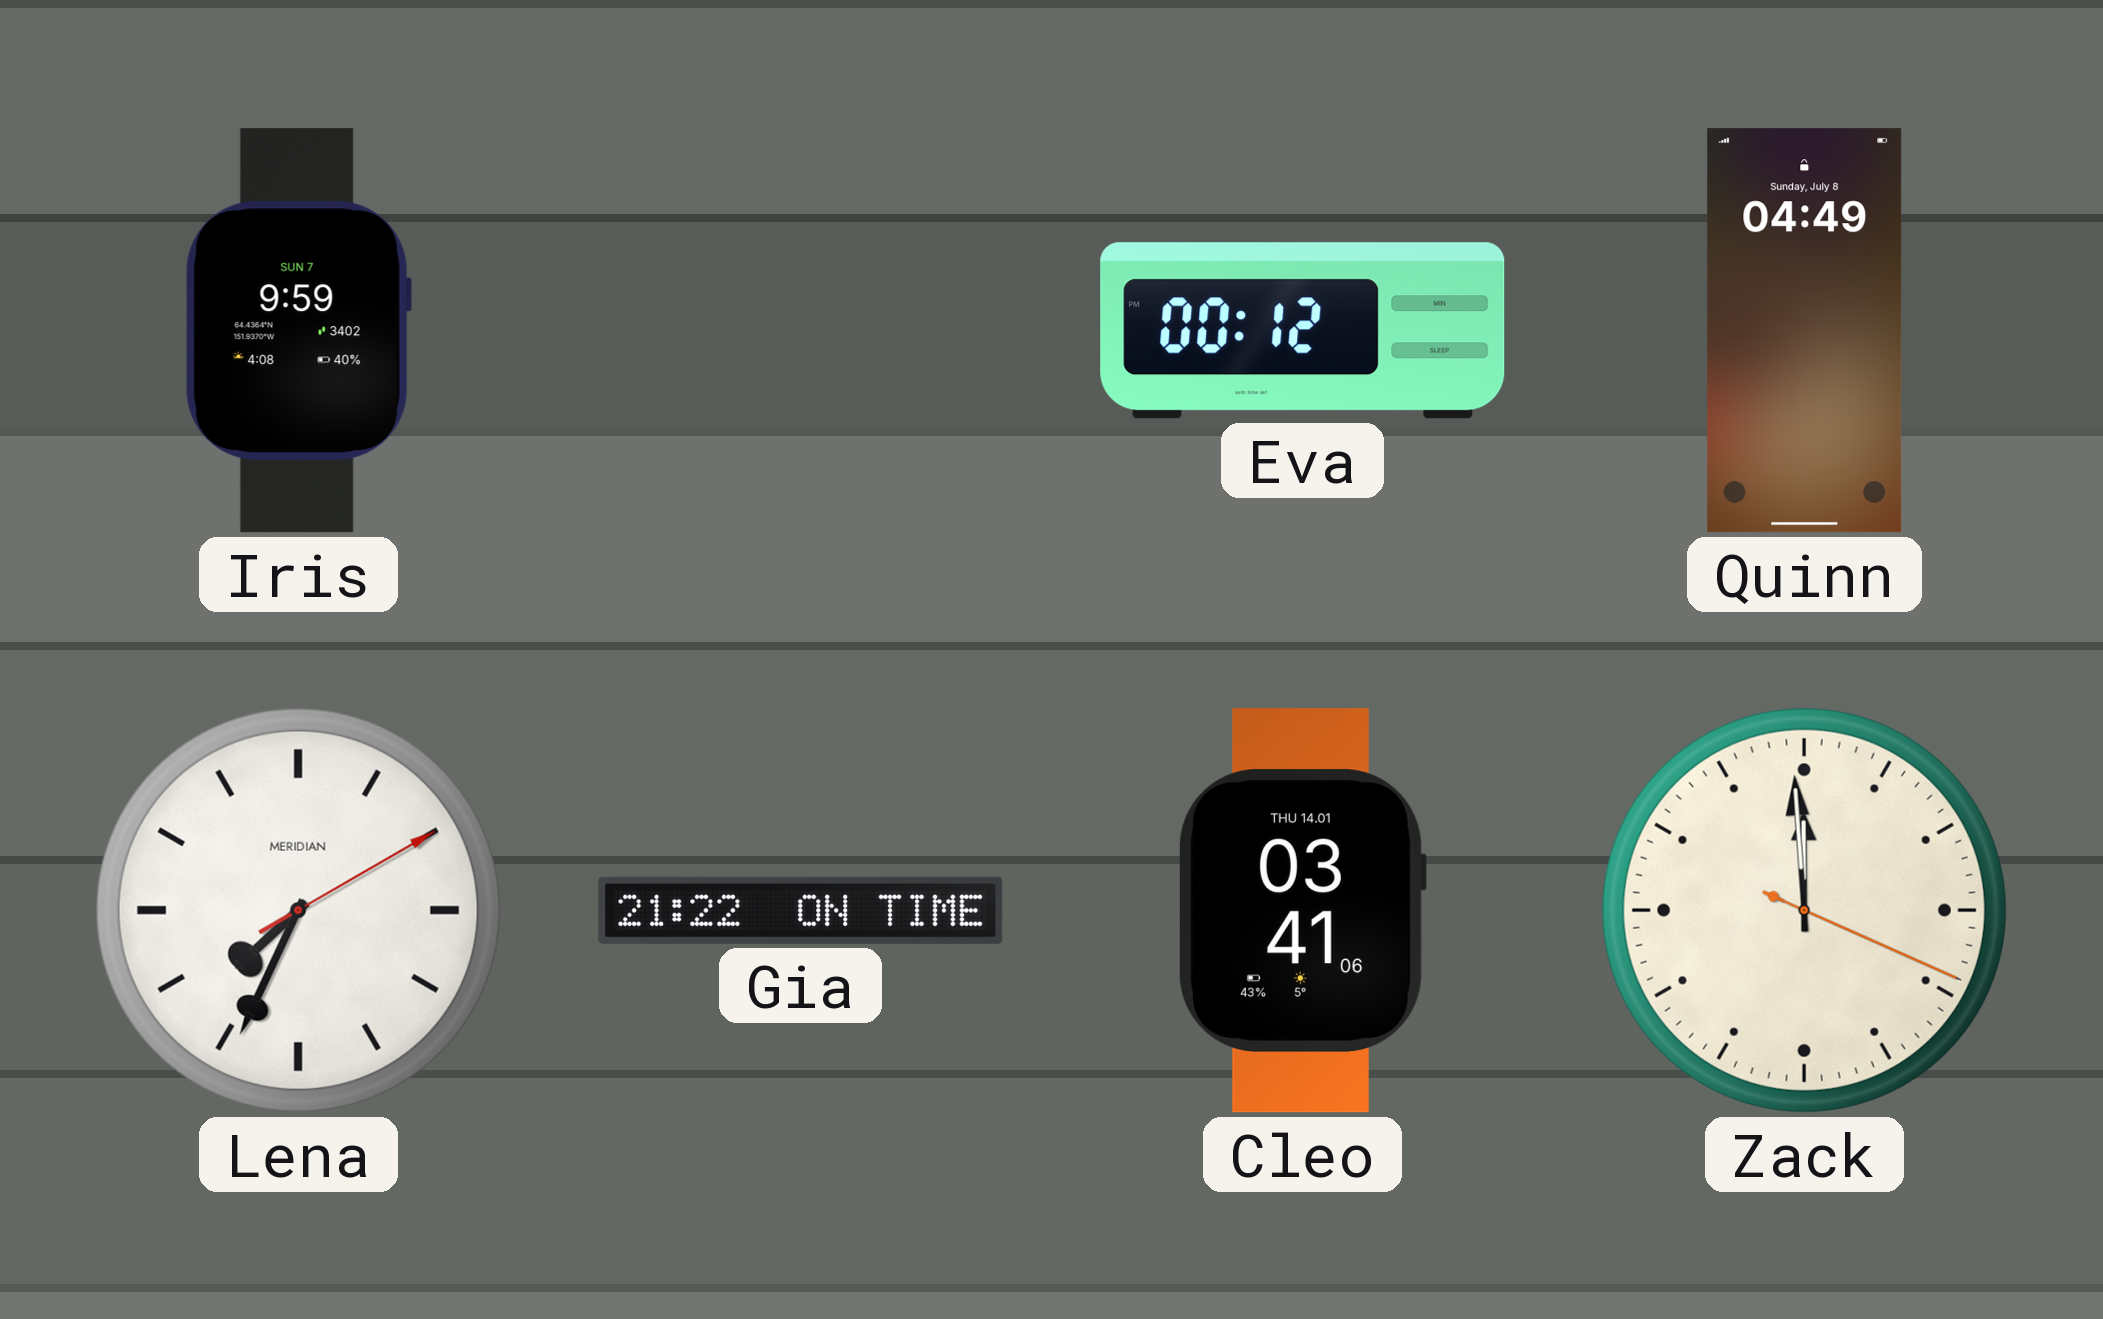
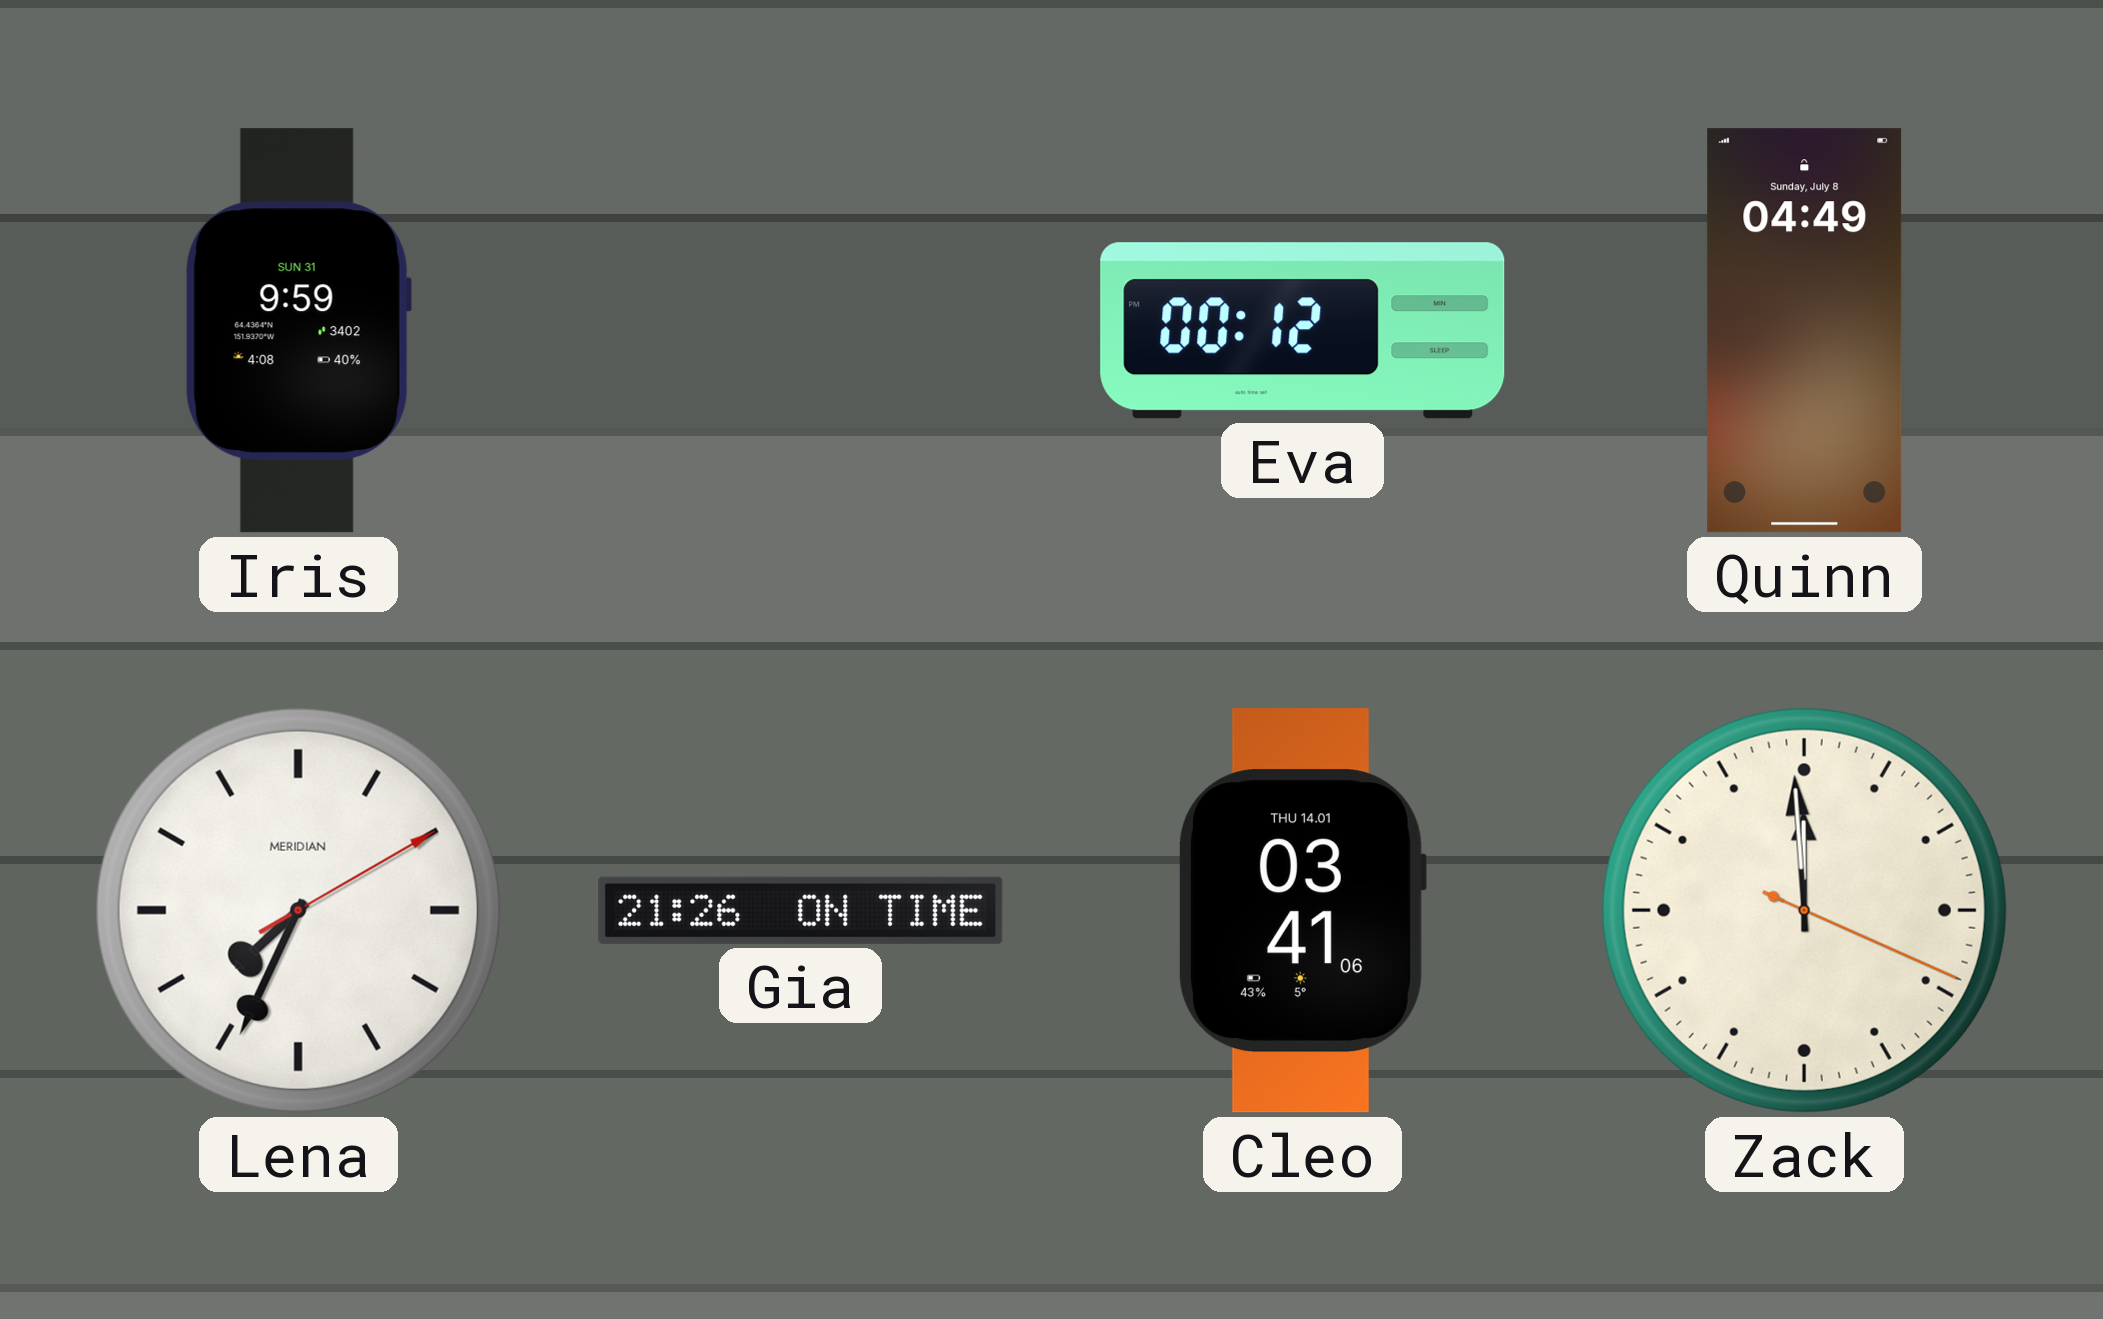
Iris date: SUN 7 -> SUN 31 (298, 331)
Gia: 21:22 -> 21:26 (801, 910)
